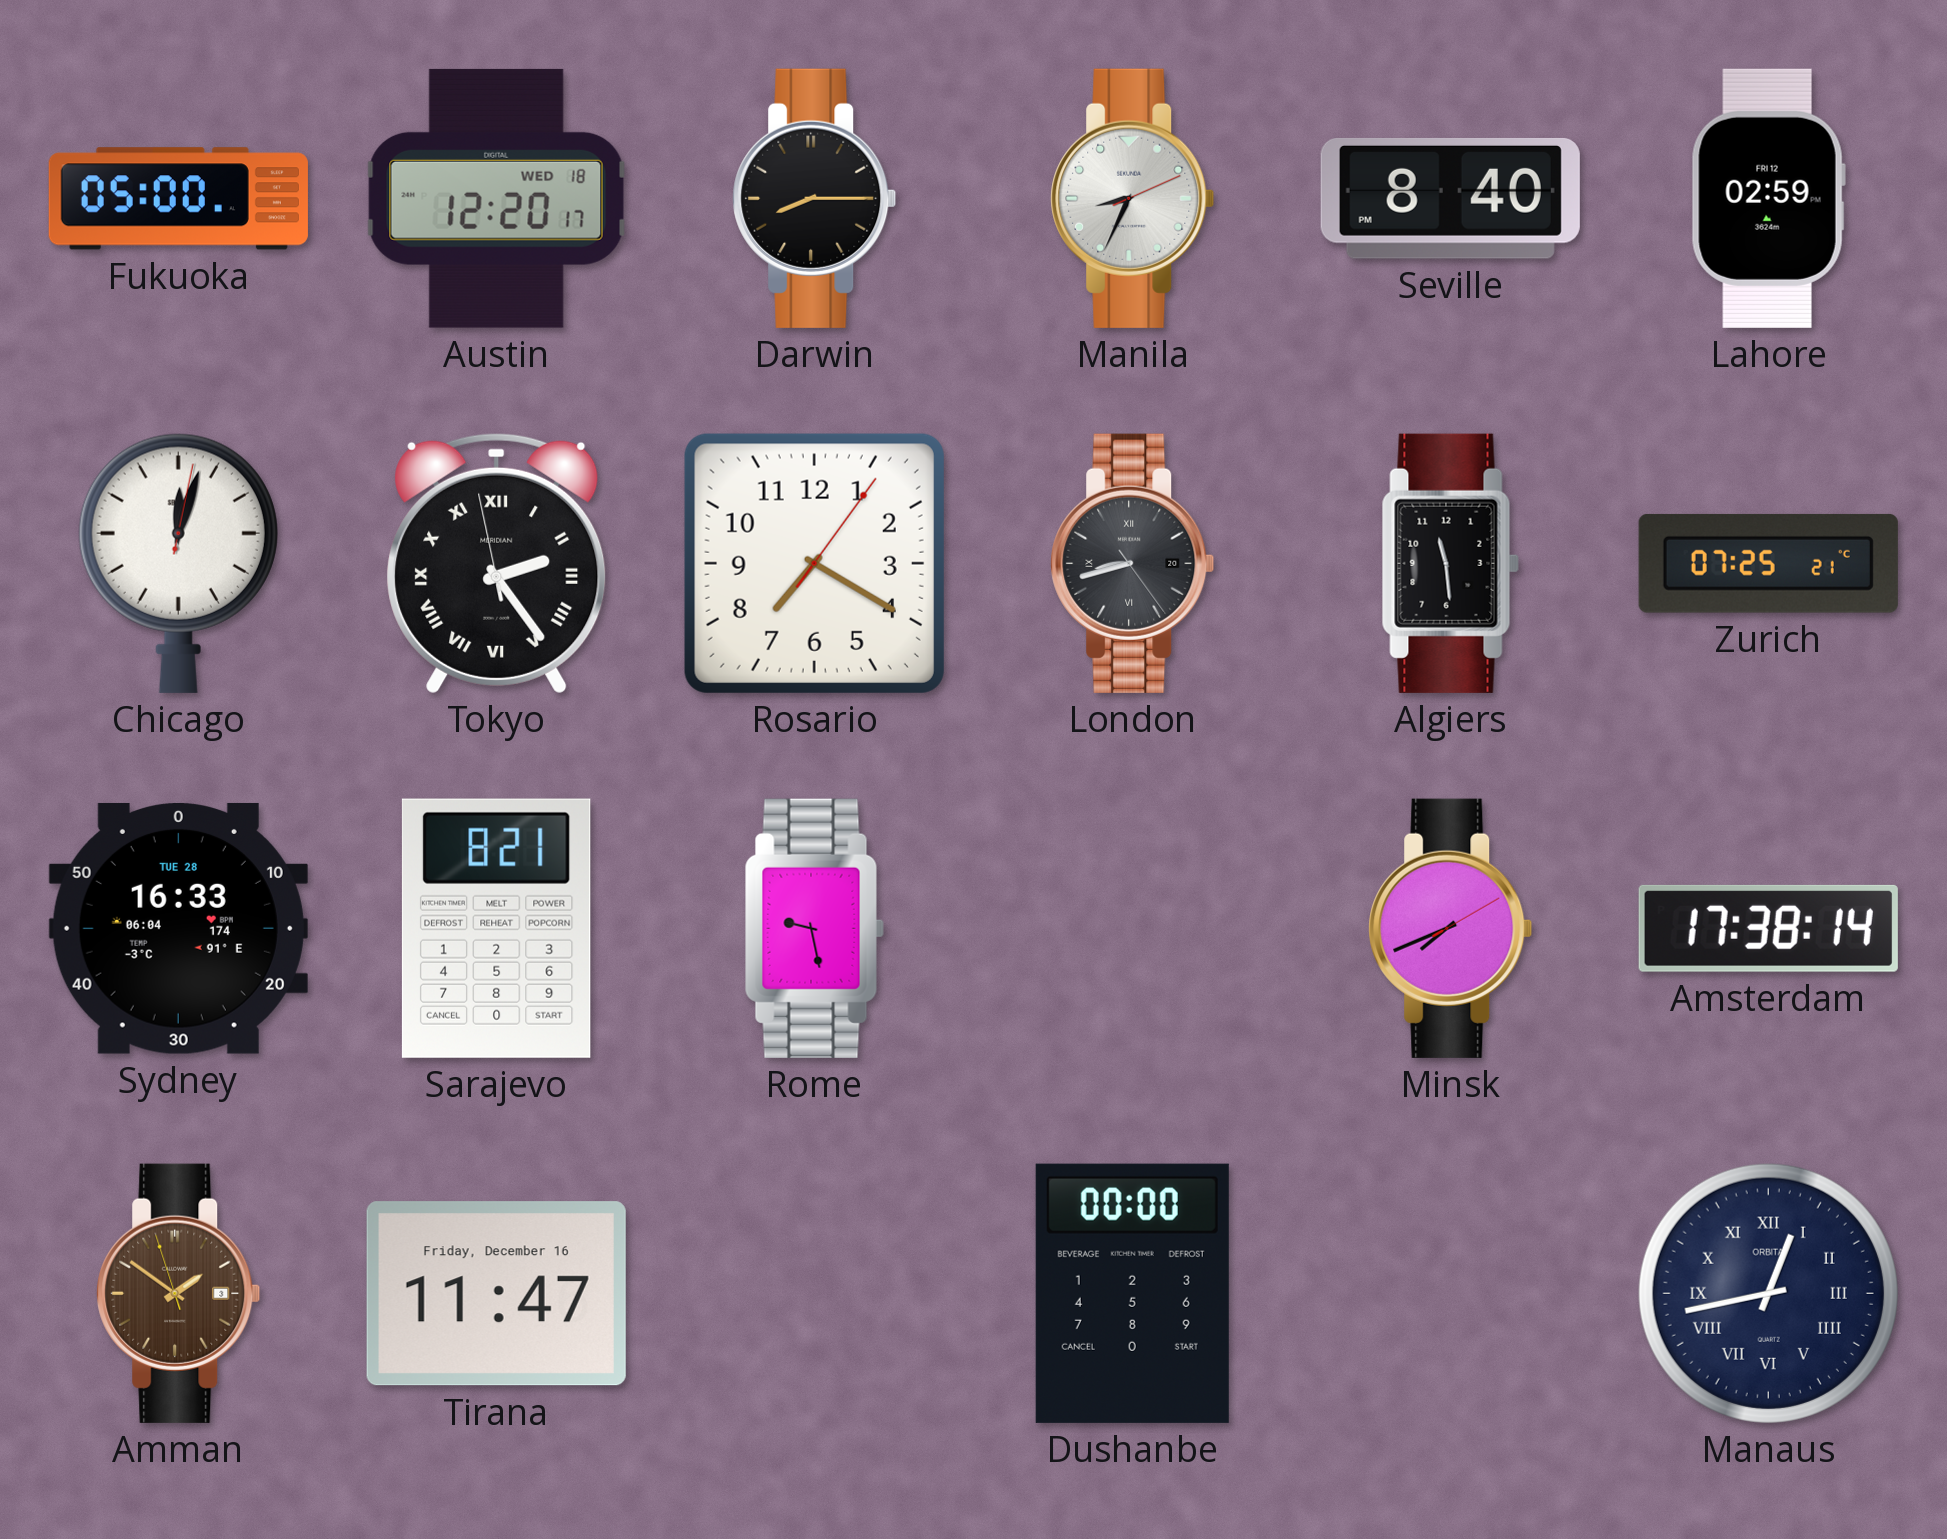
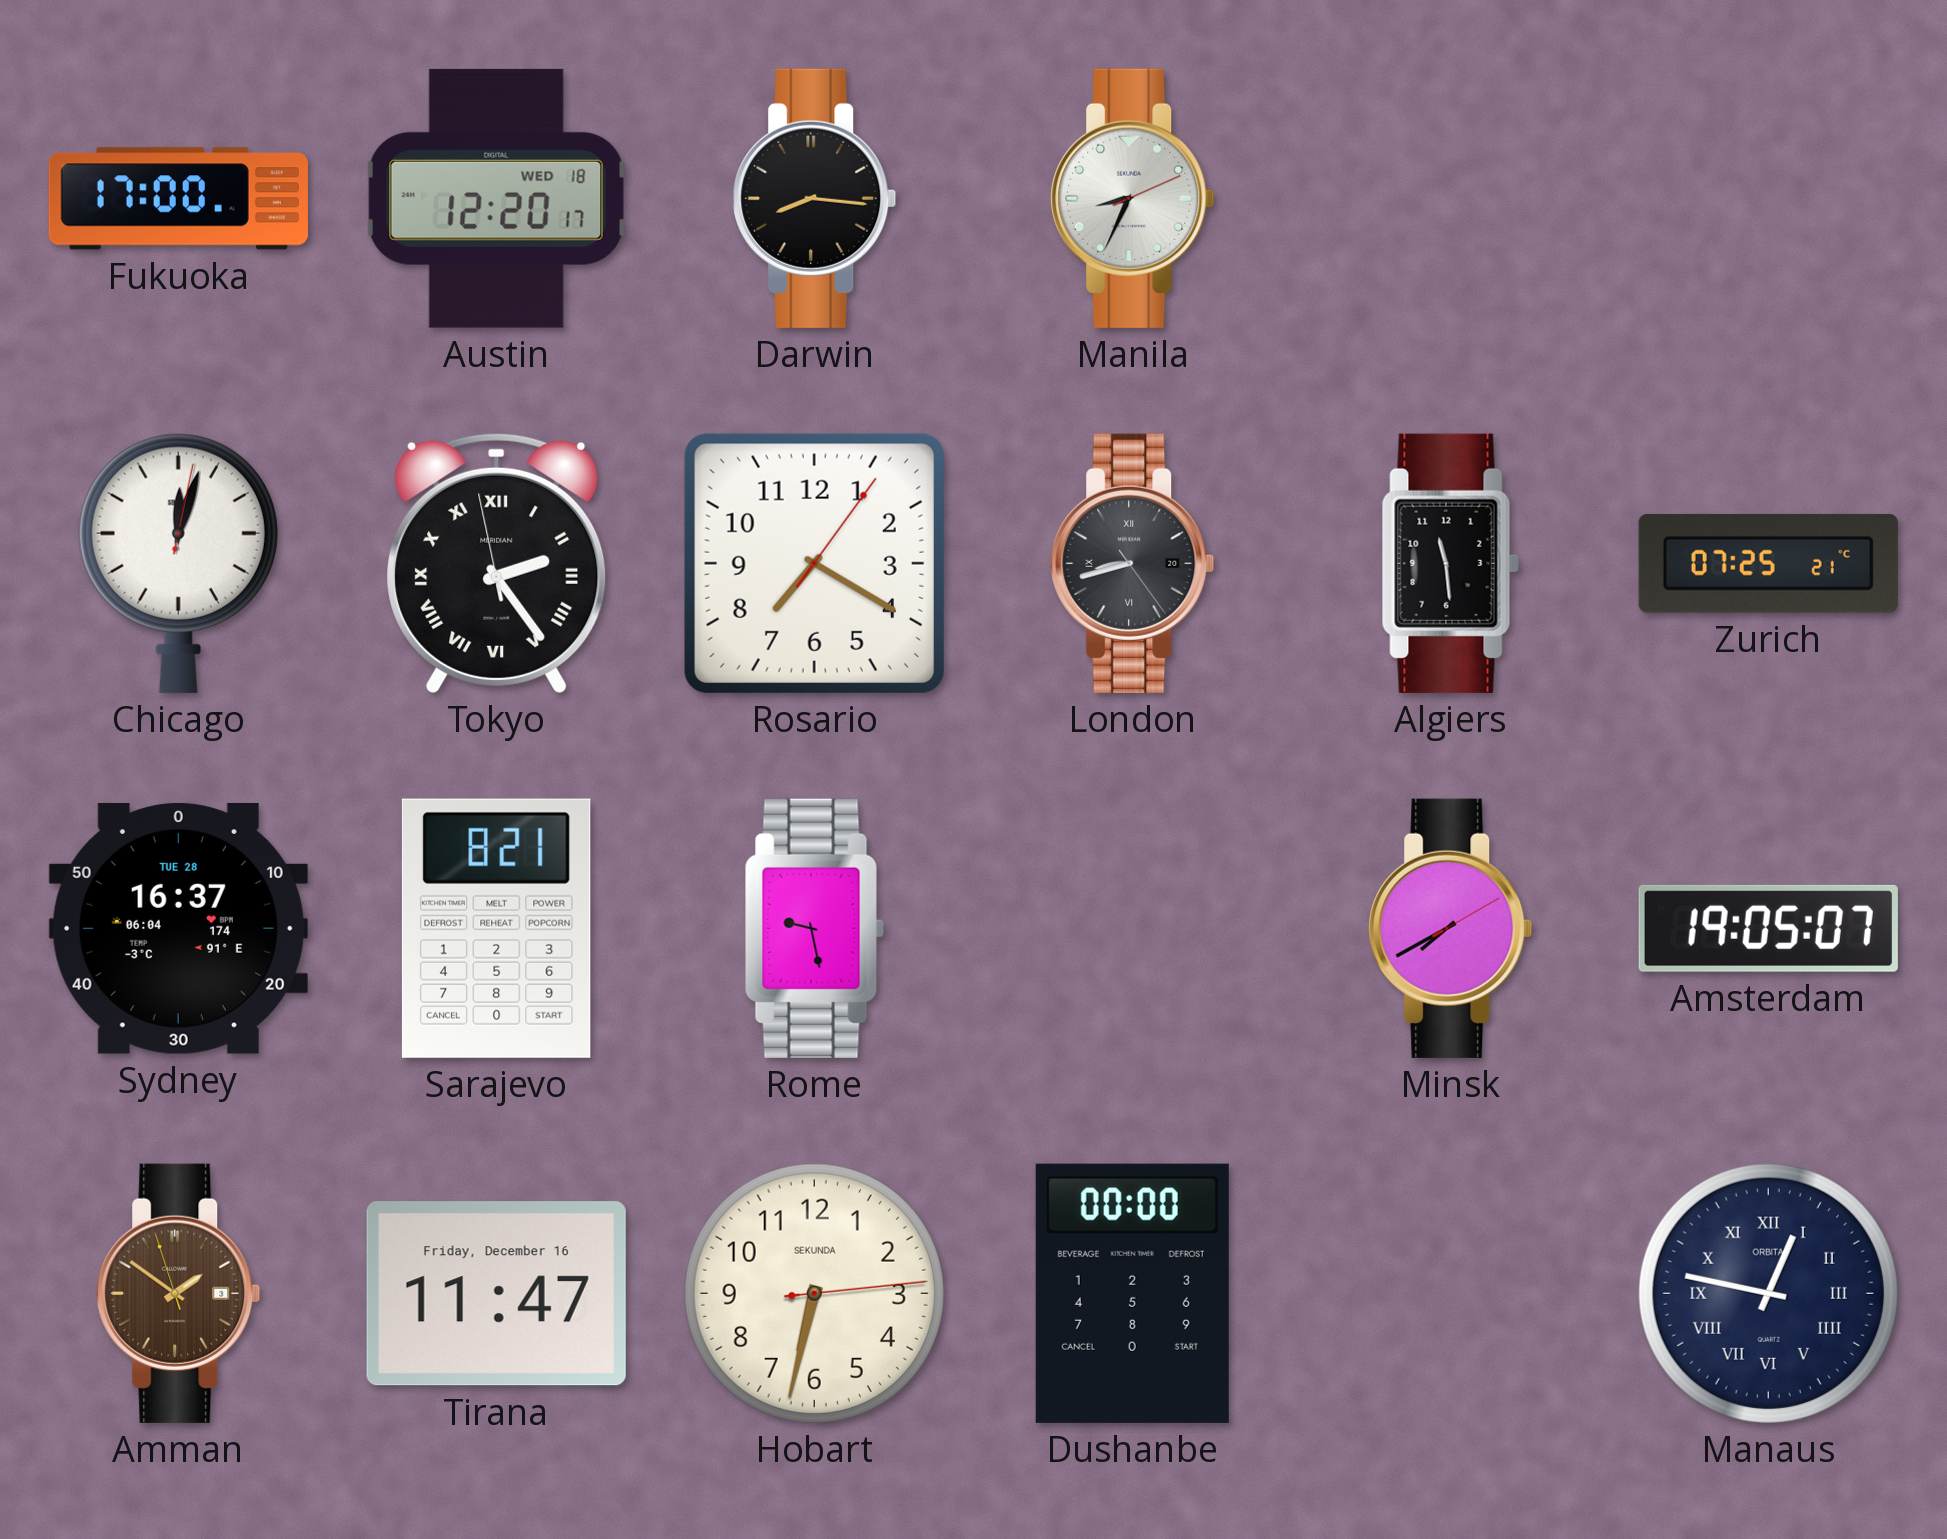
Fukuoka: 05:00 -> 17:00 (178, 199)
Darwin: 8:15 -> 8:16 (815, 198)
Seville: 8:40 -> none (1450, 198)
Lahore: 02:59 -> none (1768, 198)
Sydney: 16:33 -> 16:37 (178, 928)
Minsk: 7:41 -> 7:40 (1451, 928)
Amsterdam: 17:38 -> 19:05 (1768, 928)
Hobart: none -> 6:32 (814, 1293)
Manaus: 12:43 -> 12:47 (1768, 1293)
